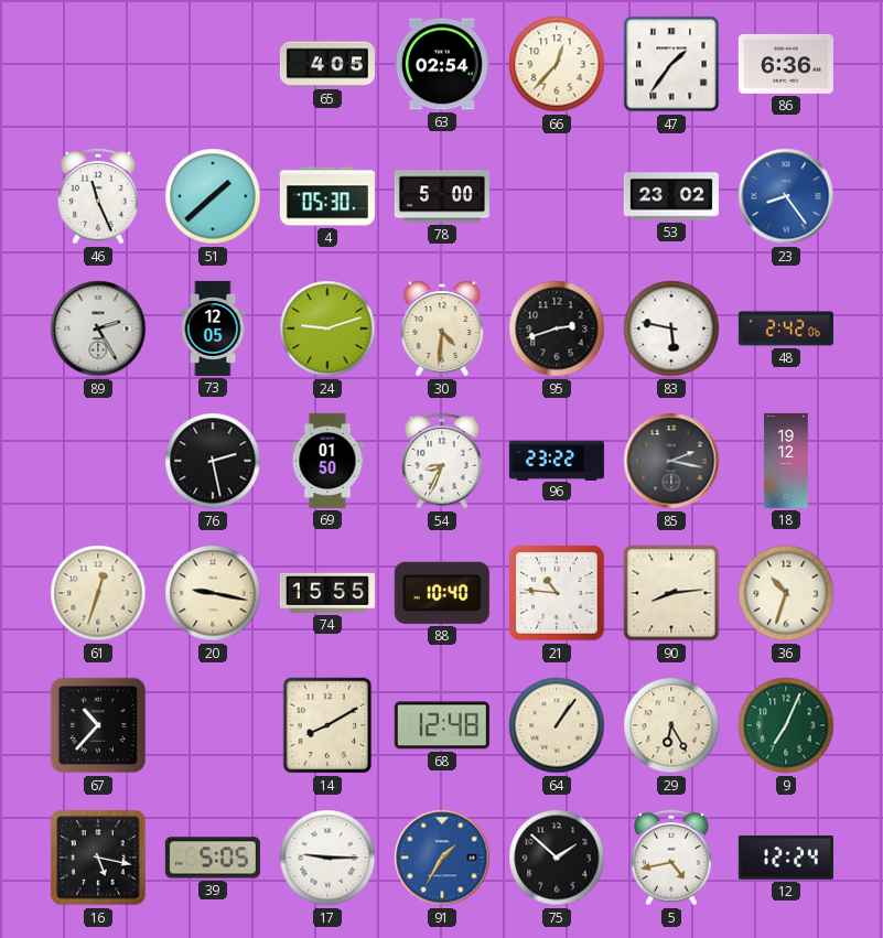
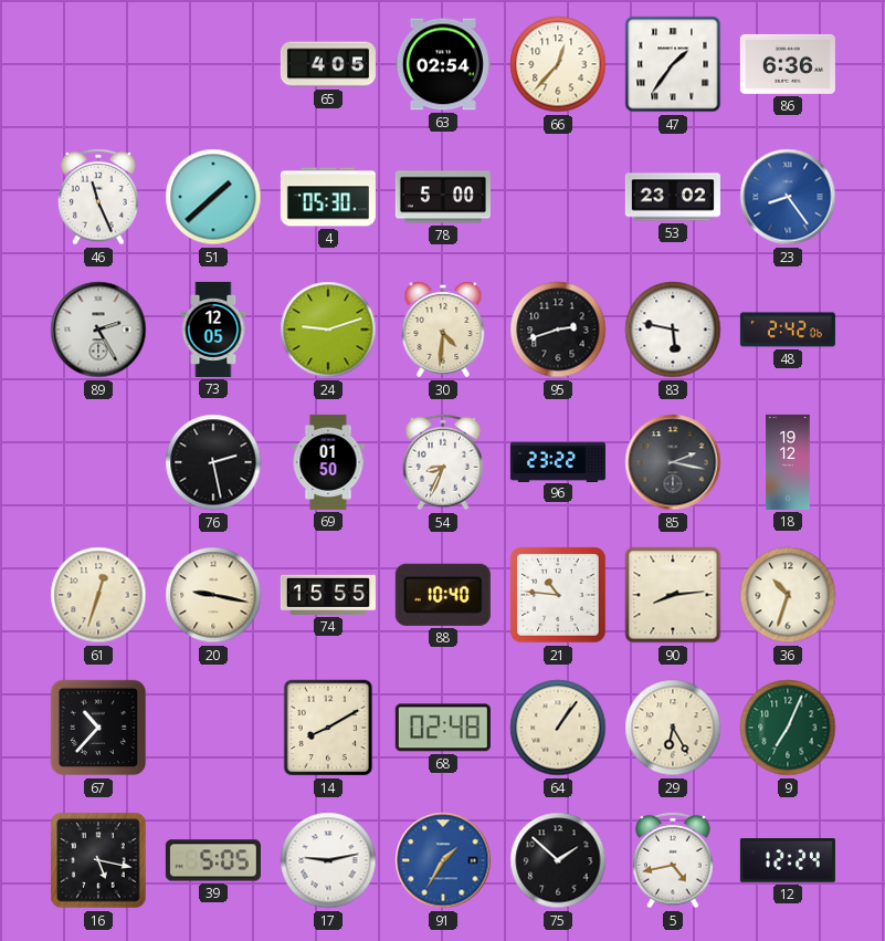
68: 12:48 -> 02:48 (443, 728)
17: 9:15 -> 9:13 (328, 860)
